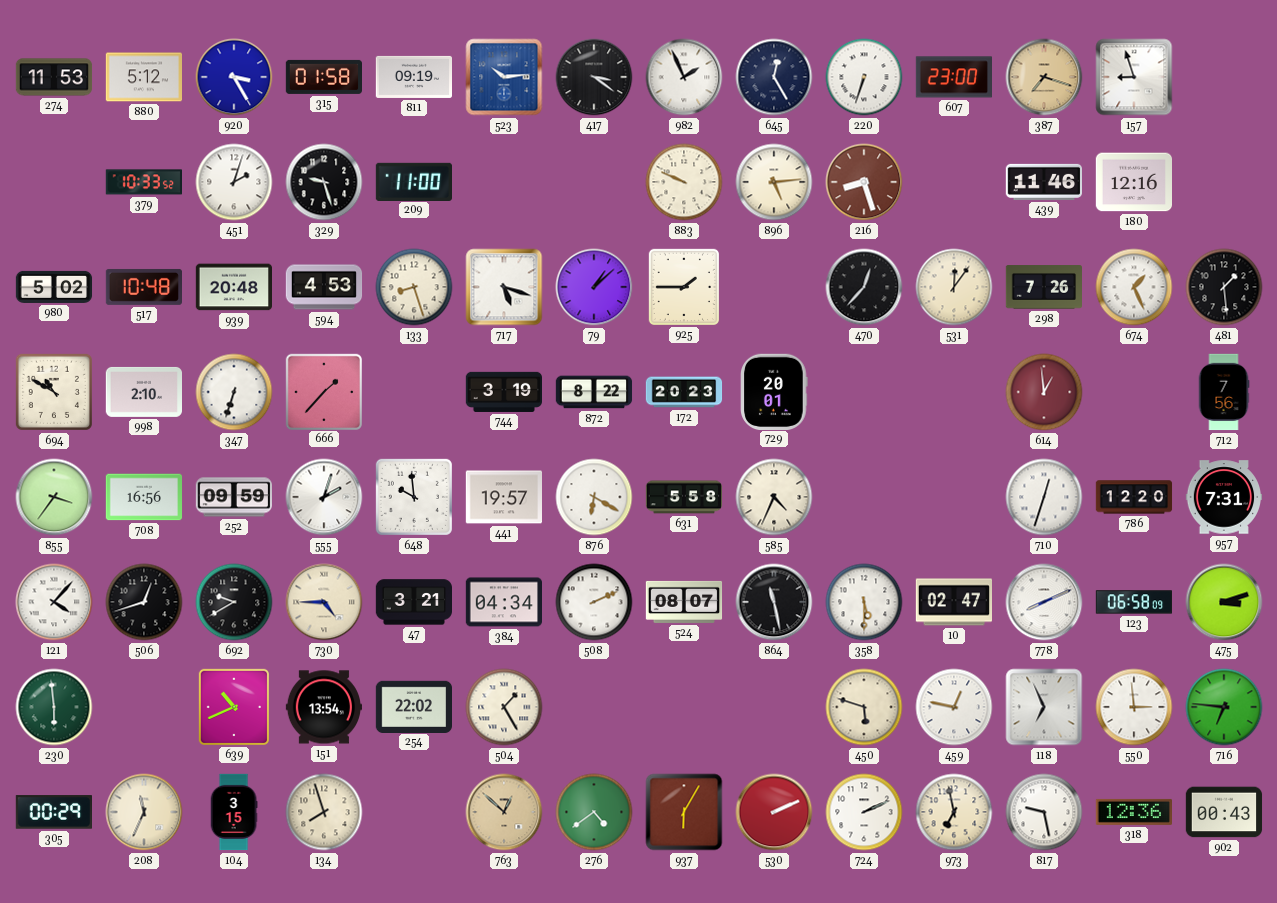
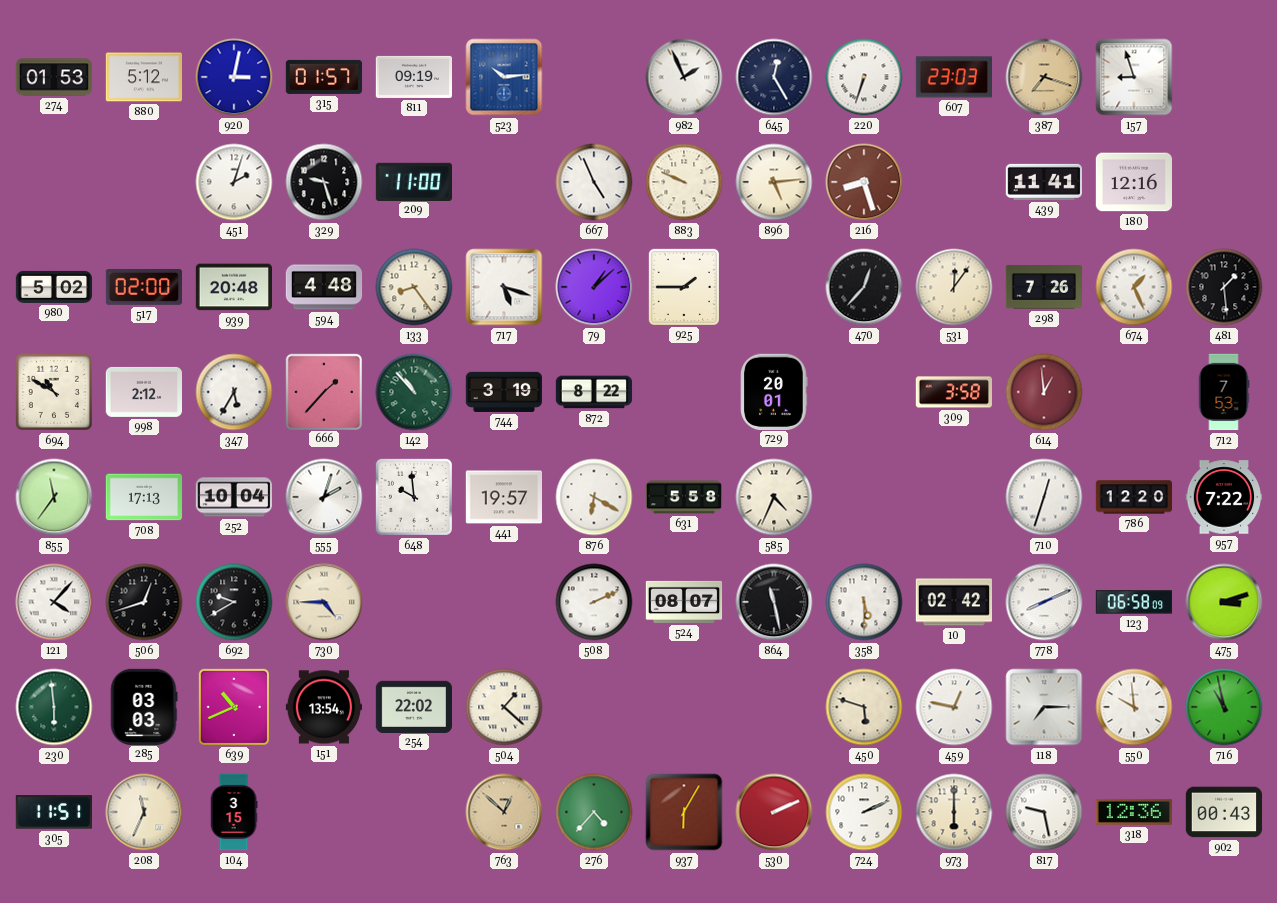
274: 11:53 -> 01:53 (54, 77)
920: 3:25 -> 3:02 (234, 77)
315: 01:58 -> 01:57 (323, 77)
417: 3:21 -> none (594, 77)
607: 23:00 -> 23:03 (953, 77)
379: 10:33 -> none (143, 182)
667: none -> 4:56 (594, 182)
439: 11:46 -> 11:41 (1043, 182)
517: 10:48 -> 02:00 (143, 287)
594: 4:53 -> 4:48 (324, 287)
133: 8:27 -> 8:24 (414, 287)
998: 2:10 -> 2:12 (143, 392)
347: 6:33 -> 5:35 (234, 392)
142: none -> 10:53 (414, 392)
172: 20:23 -> none (684, 392)
309: none -> 3:58 (953, 392)
712: 7:56 -> 7:53 (1224, 392)
855: 3:36 -> 11:36 (54, 497)
708: 16:56 -> 17:13 (144, 497)
252: 09:59 -> 10:04 (234, 497)
957: 7:31 -> 7:22 (1224, 497)
47: 3:21 -> none (413, 602)
384: 04:34 -> none (503, 602)
10: 02:47 -> 02:42 (953, 602)
285: none -> 03:03 (144, 706)
504: 1:25 -> 1:22 (504, 707)
118: 6:56 -> 7:15 (1044, 707)
550: 2:59 -> 9:59 (1134, 707)
716: 6:46 -> 10:58 (1224, 707)
305: 00:29 -> 11:51 (53, 812)
134: 7:57 -> none (324, 812)
276: 4:39 -> 4:37 (594, 812)
973: 6:58 -> 6:00 (954, 812)
